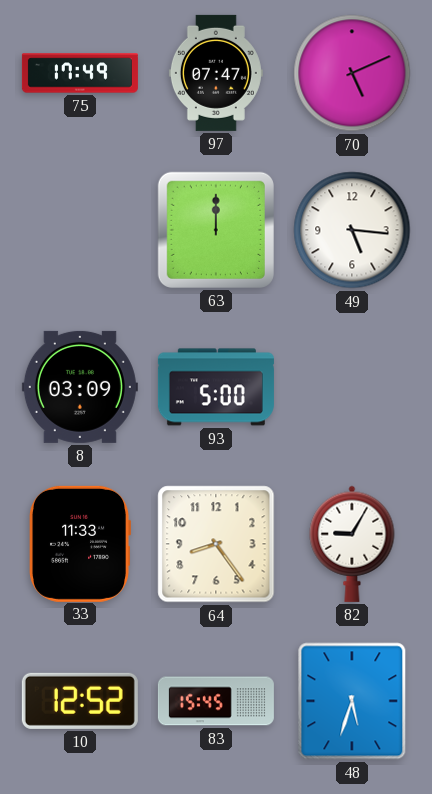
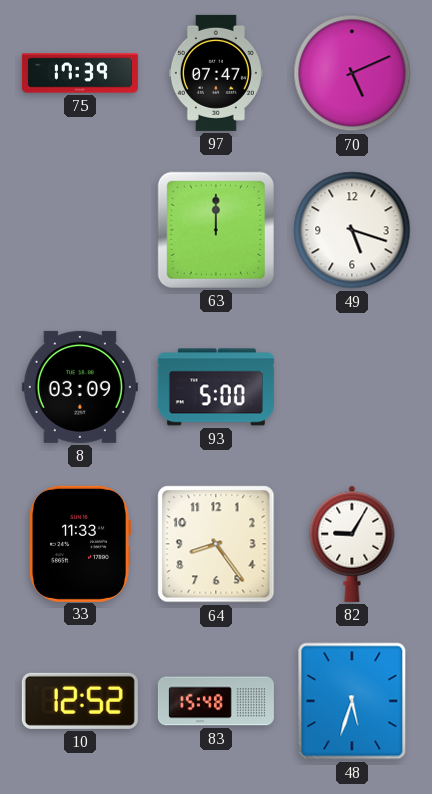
75: 17:49 -> 17:39 (80, 73)
49: 5:16 -> 5:18 (352, 230)
83: 15:45 -> 15:48 (216, 701)
